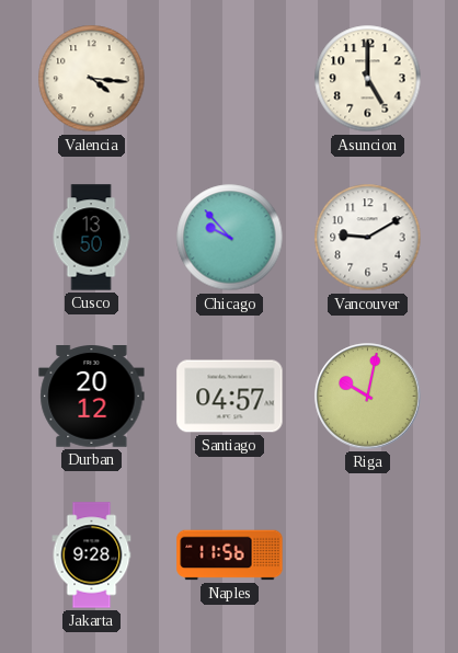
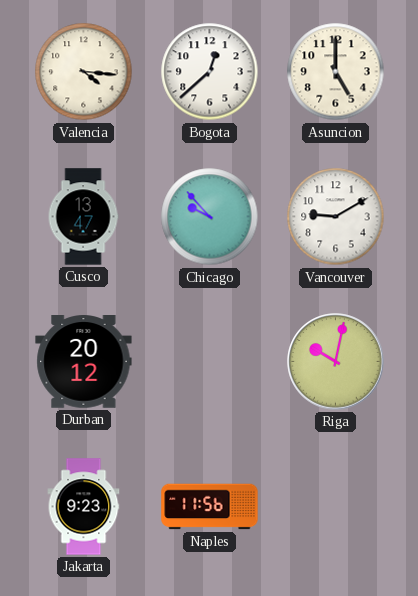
Bogota: none -> 12:38 (210, 72)
Cusco: 13:50 -> 13:47 (83, 217)
Santiago: 04:57 -> none (230, 397)
Jakarta: 9:28 -> 9:23 (84, 507)
